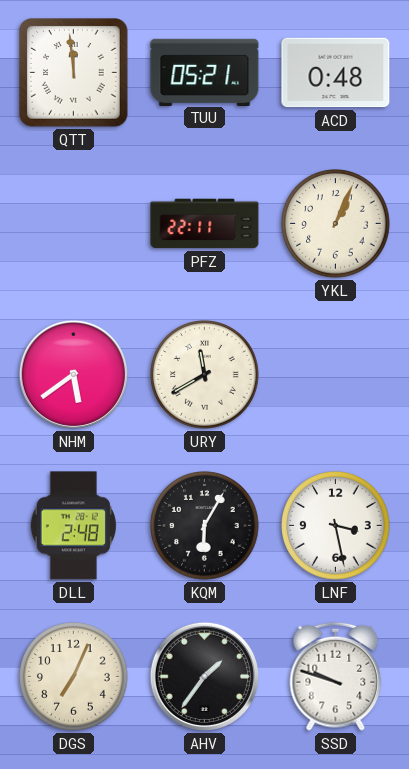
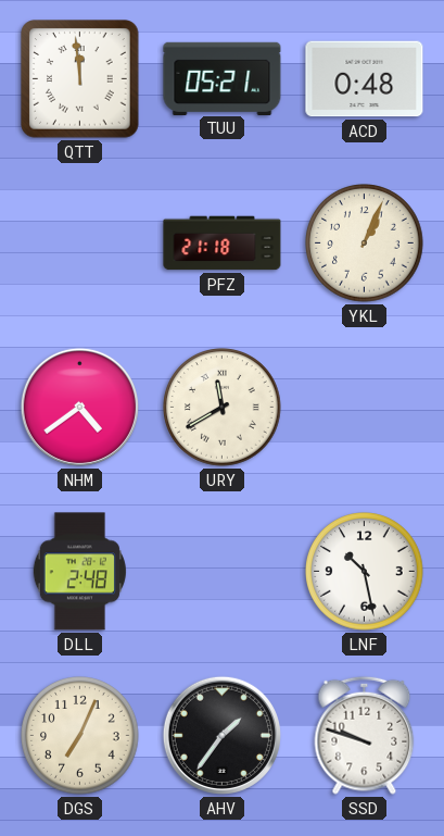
PFZ: 22:11 -> 21:18 (223, 244)
NHM: 5:39 -> 4:39 (79, 407)
KQM: 6:05 -> none (205, 526)
LNF: 3:28 -> 10:28 (365, 572)
